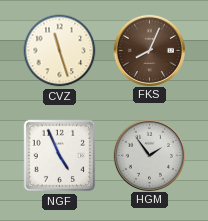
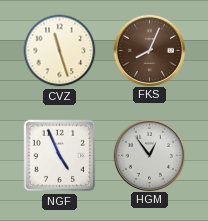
HGM: 1:54 -> 12:54 (149, 155)
